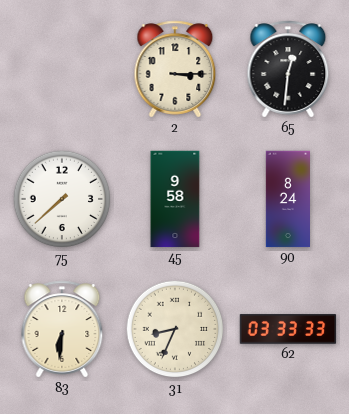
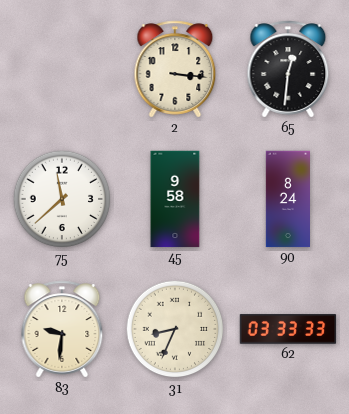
2: 3:15 -> 3:16 (175, 69)
75: 7:38 -> 11:38 (62, 199)
83: 6:31 -> 9:31 (62, 329)
